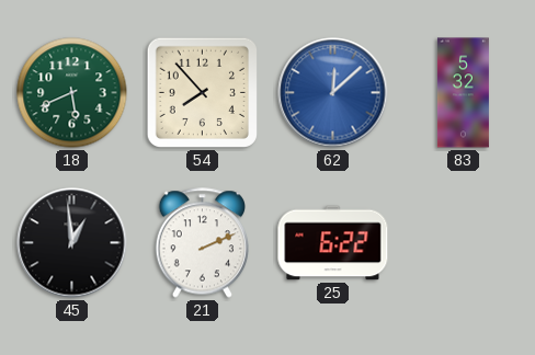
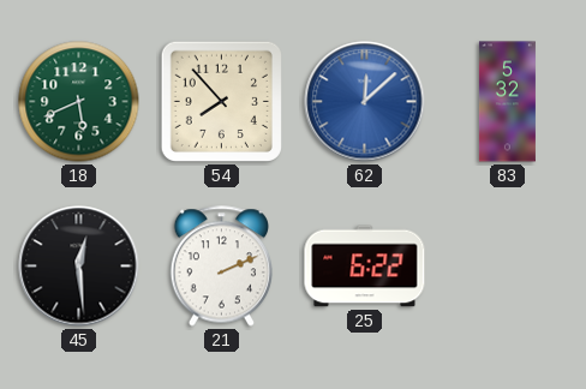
45: 12:59 -> 12:29 (79, 267)
